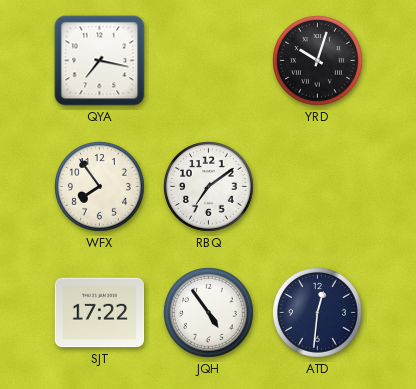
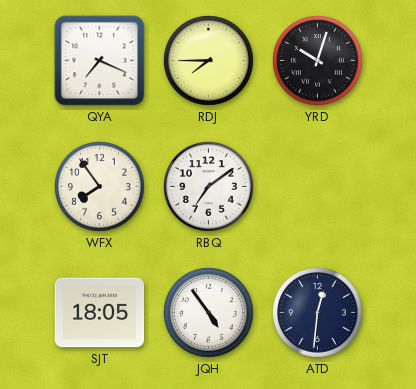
QYA: 7:17 -> 7:19 (100, 61)
RDJ: none -> 7:45 (209, 61)
SJT: 17:22 -> 18:05 (100, 313)
